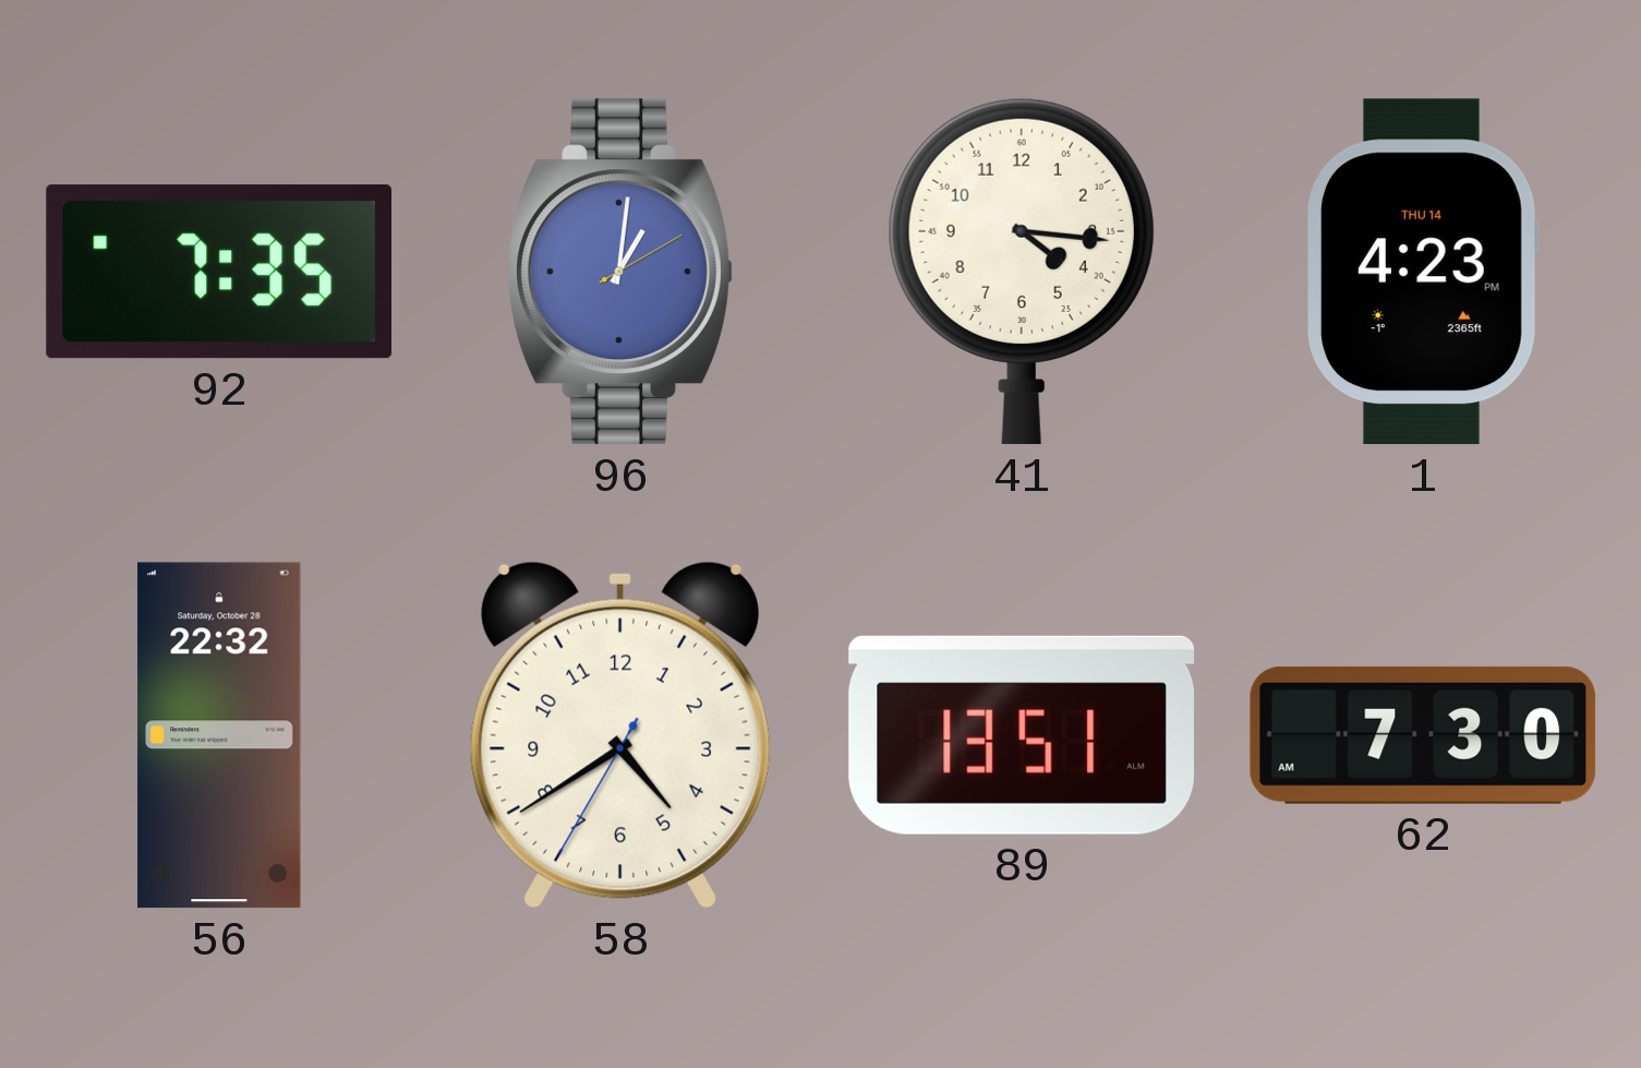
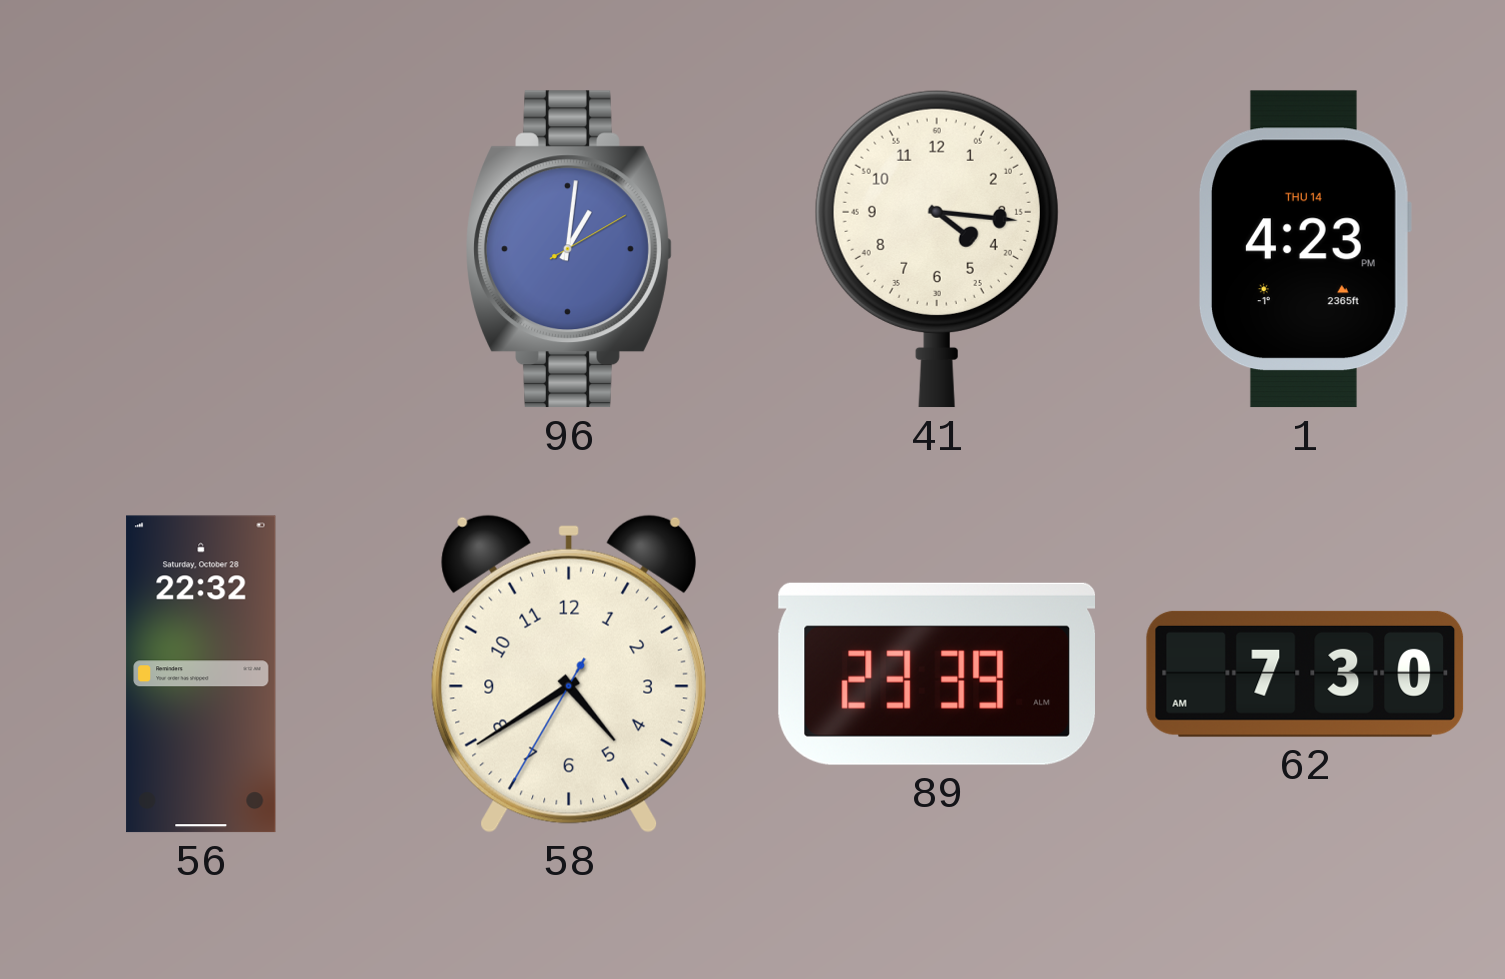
92: 7:35 -> none (218, 272)
89: 13:51 -> 23:39 (936, 674)
